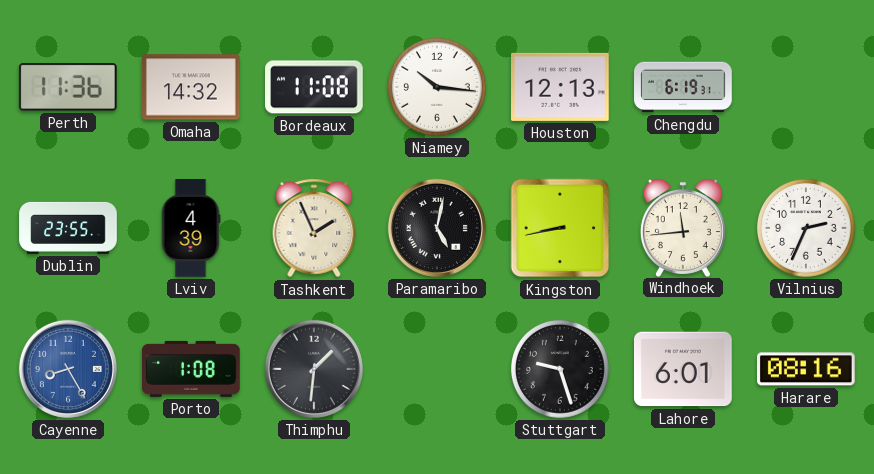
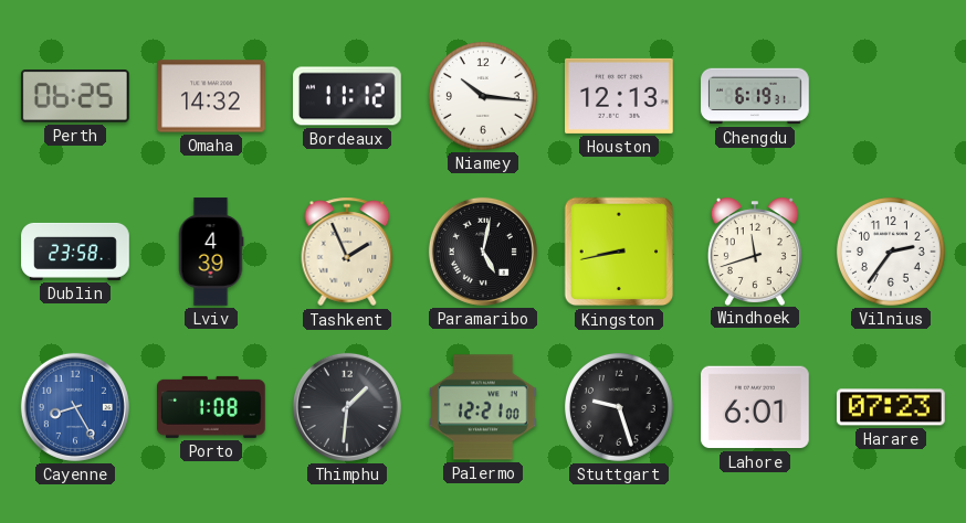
Perth: 11:36 -> 06:25 (75, 97)
Bordeaux: 11:08 -> 11:12 (348, 96)
Dublin: 23:55 -> 23:58 (75, 252)
Windhoek: 11:44 -> 11:42 (755, 252)
Vilnius: 2:34 -> 2:36 (891, 252)
Palermo: none -> 12:21 (484, 407)
Harare: 08:16 -> 07:23 (892, 407)
